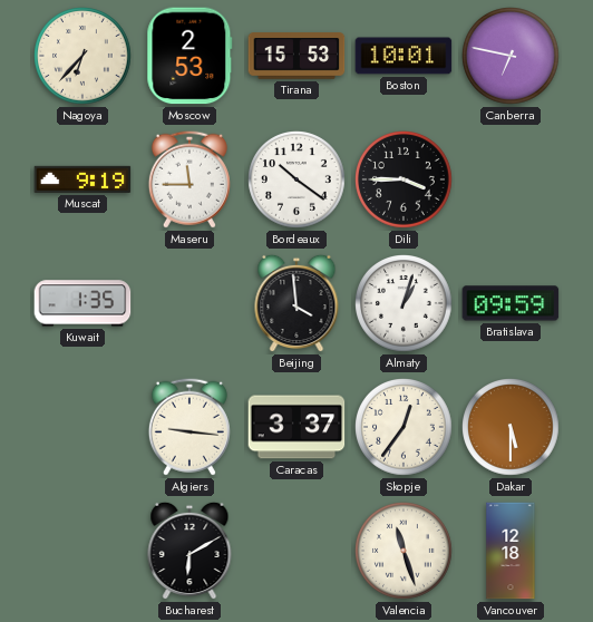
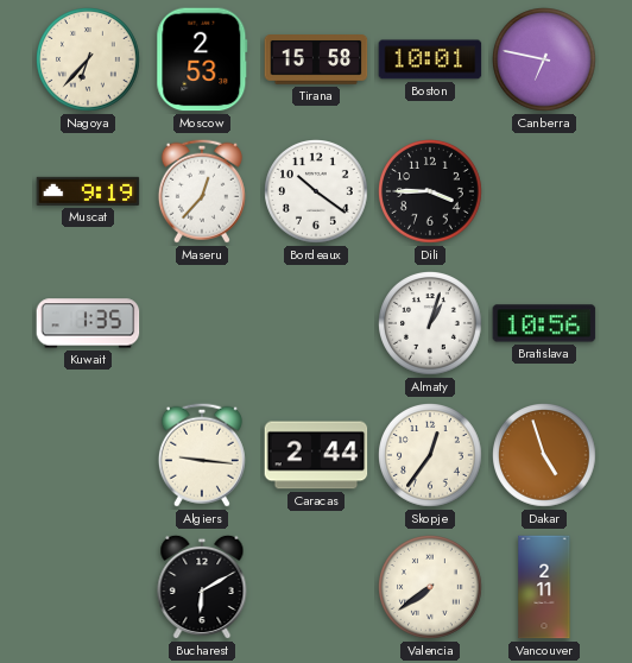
Tirana: 15:53 -> 15:58 (316, 59)
Maseru: 11:45 -> 12:37 (202, 191)
Beijing: 3:59 -> none (296, 303)
Bratislava: 09:59 -> 10:56 (544, 323)
Caracas: 3:37 -> 2:44 (316, 455)
Dakar: 5:30 -> 4:57 (545, 456)
Valencia: 11:27 -> 7:39 (431, 588)
Vancouver: 12:18 -> 2:11 (544, 587)
